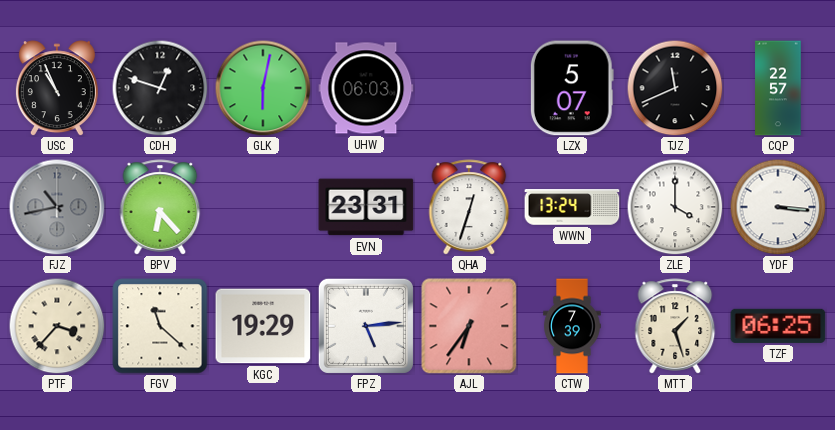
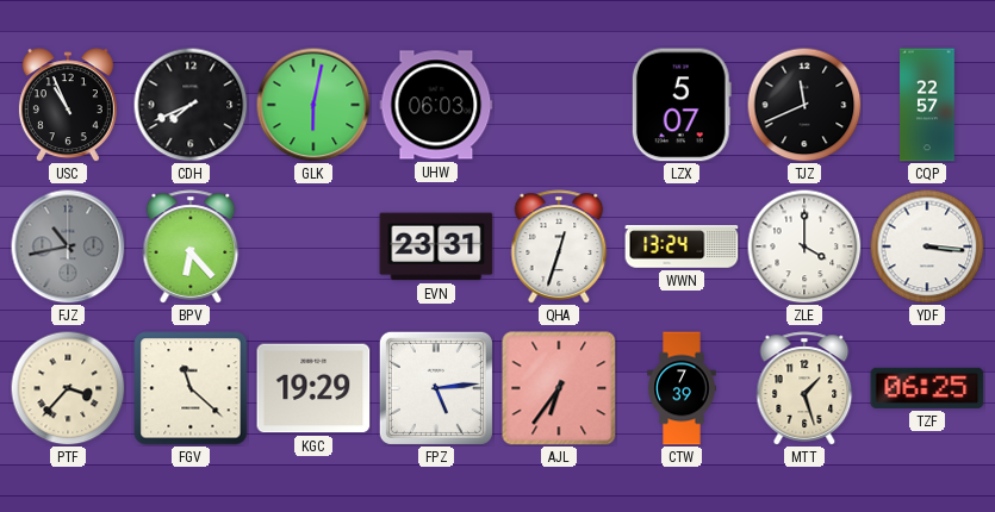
CDH: 12:48 -> 7:41 (191, 105)
